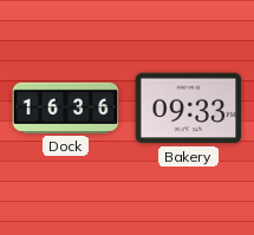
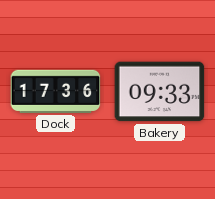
Dock: 16:36 -> 17:36 (56, 91)
